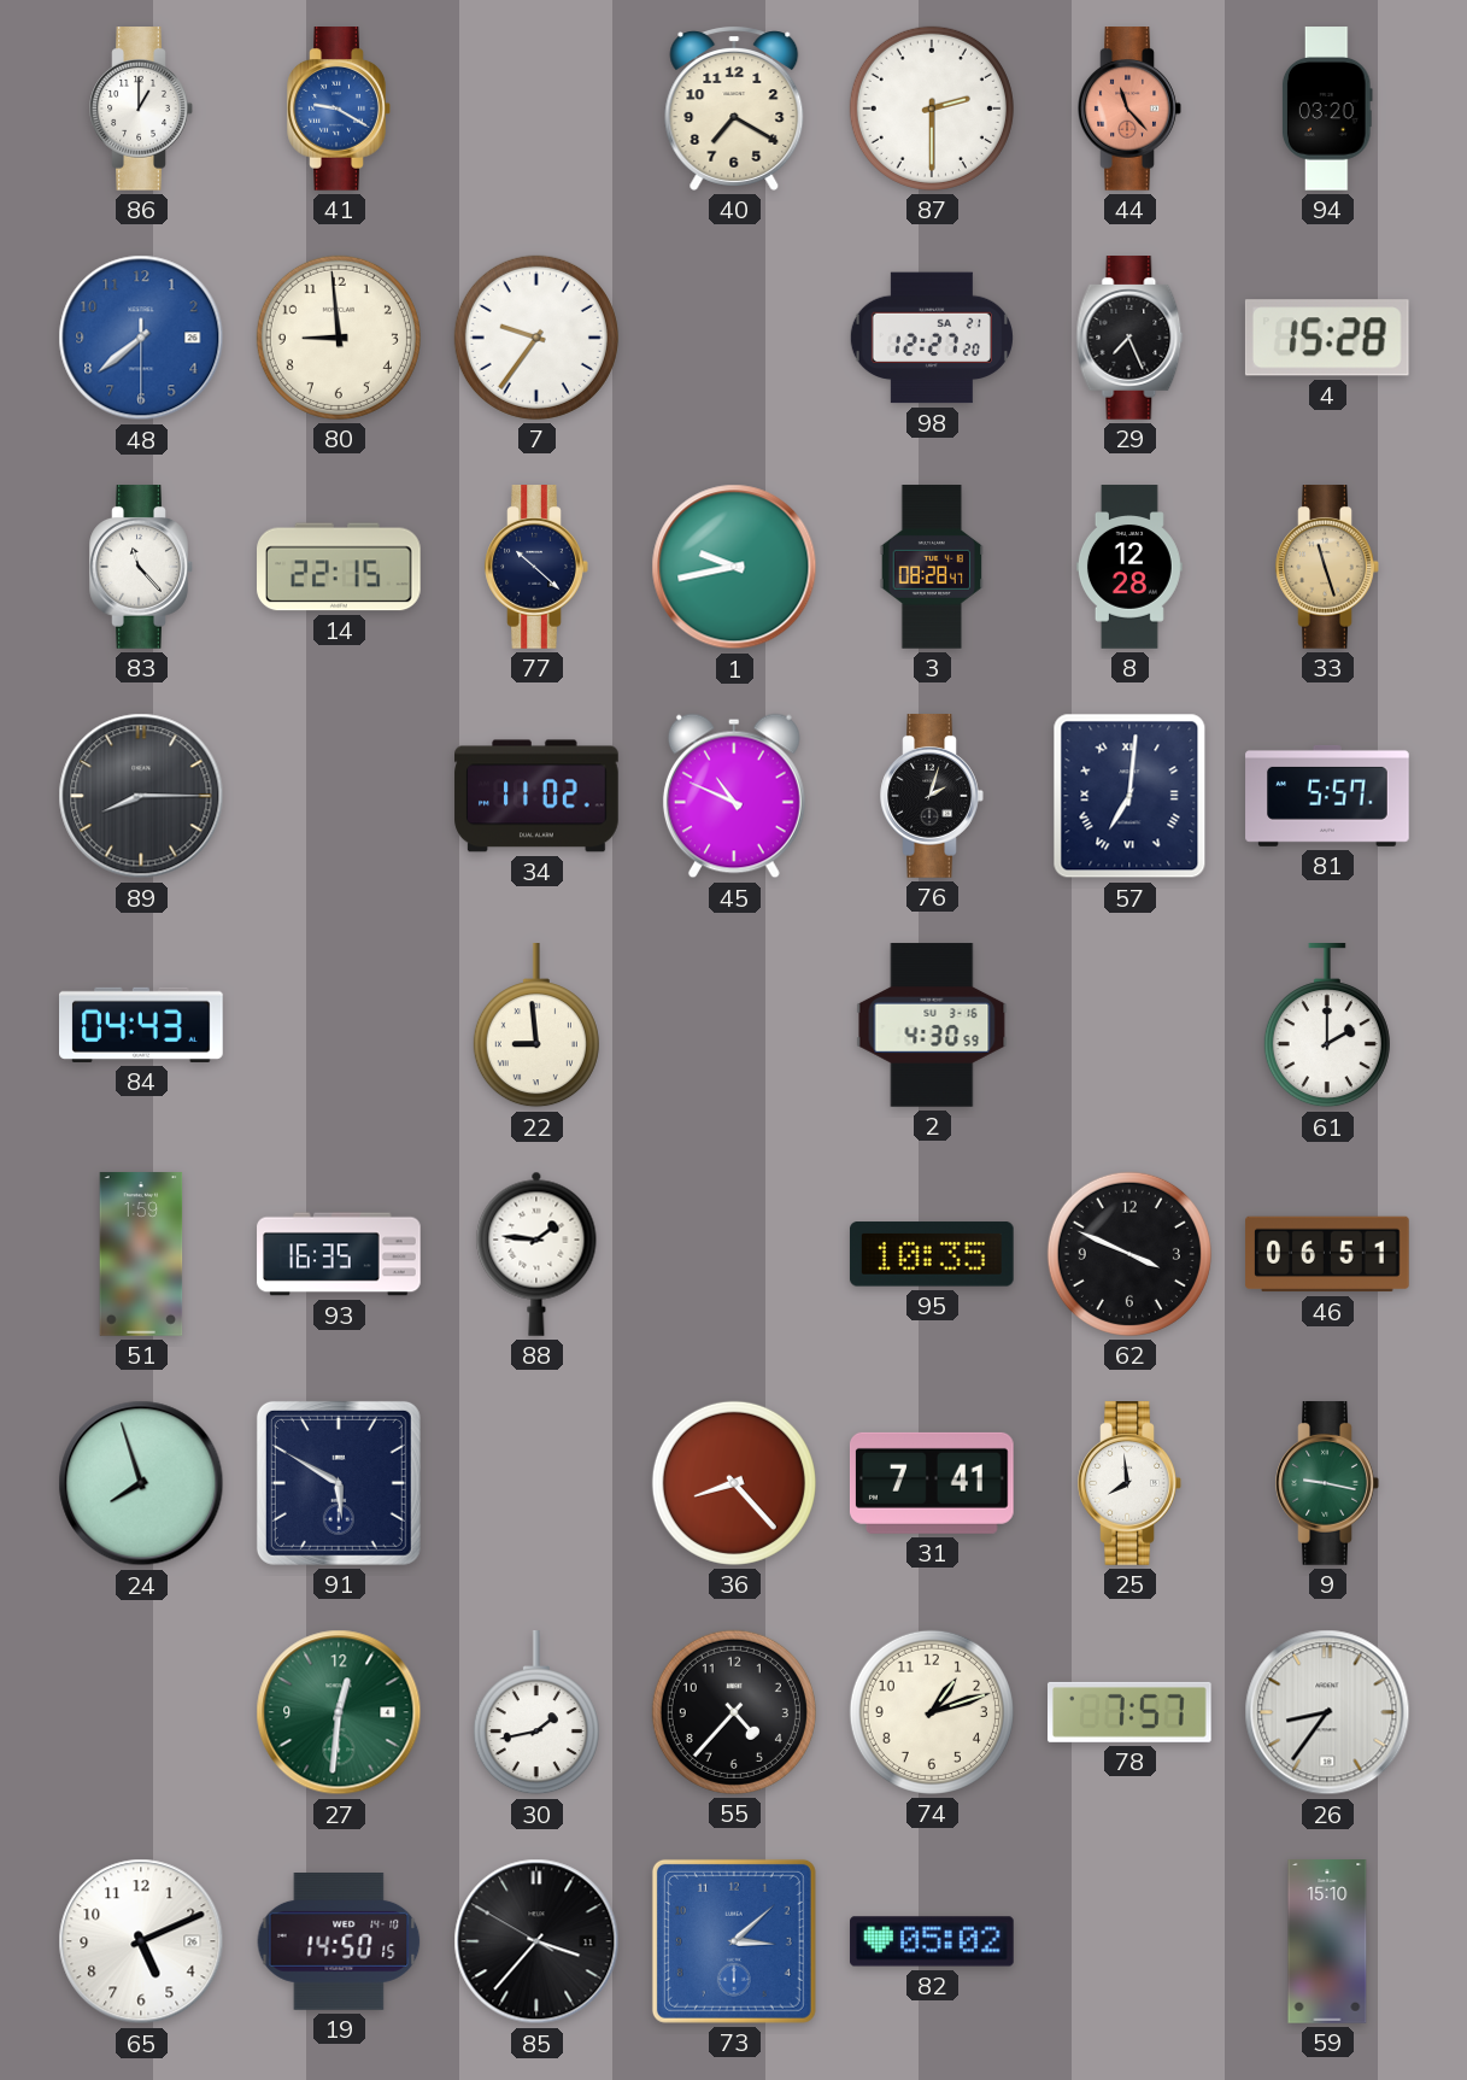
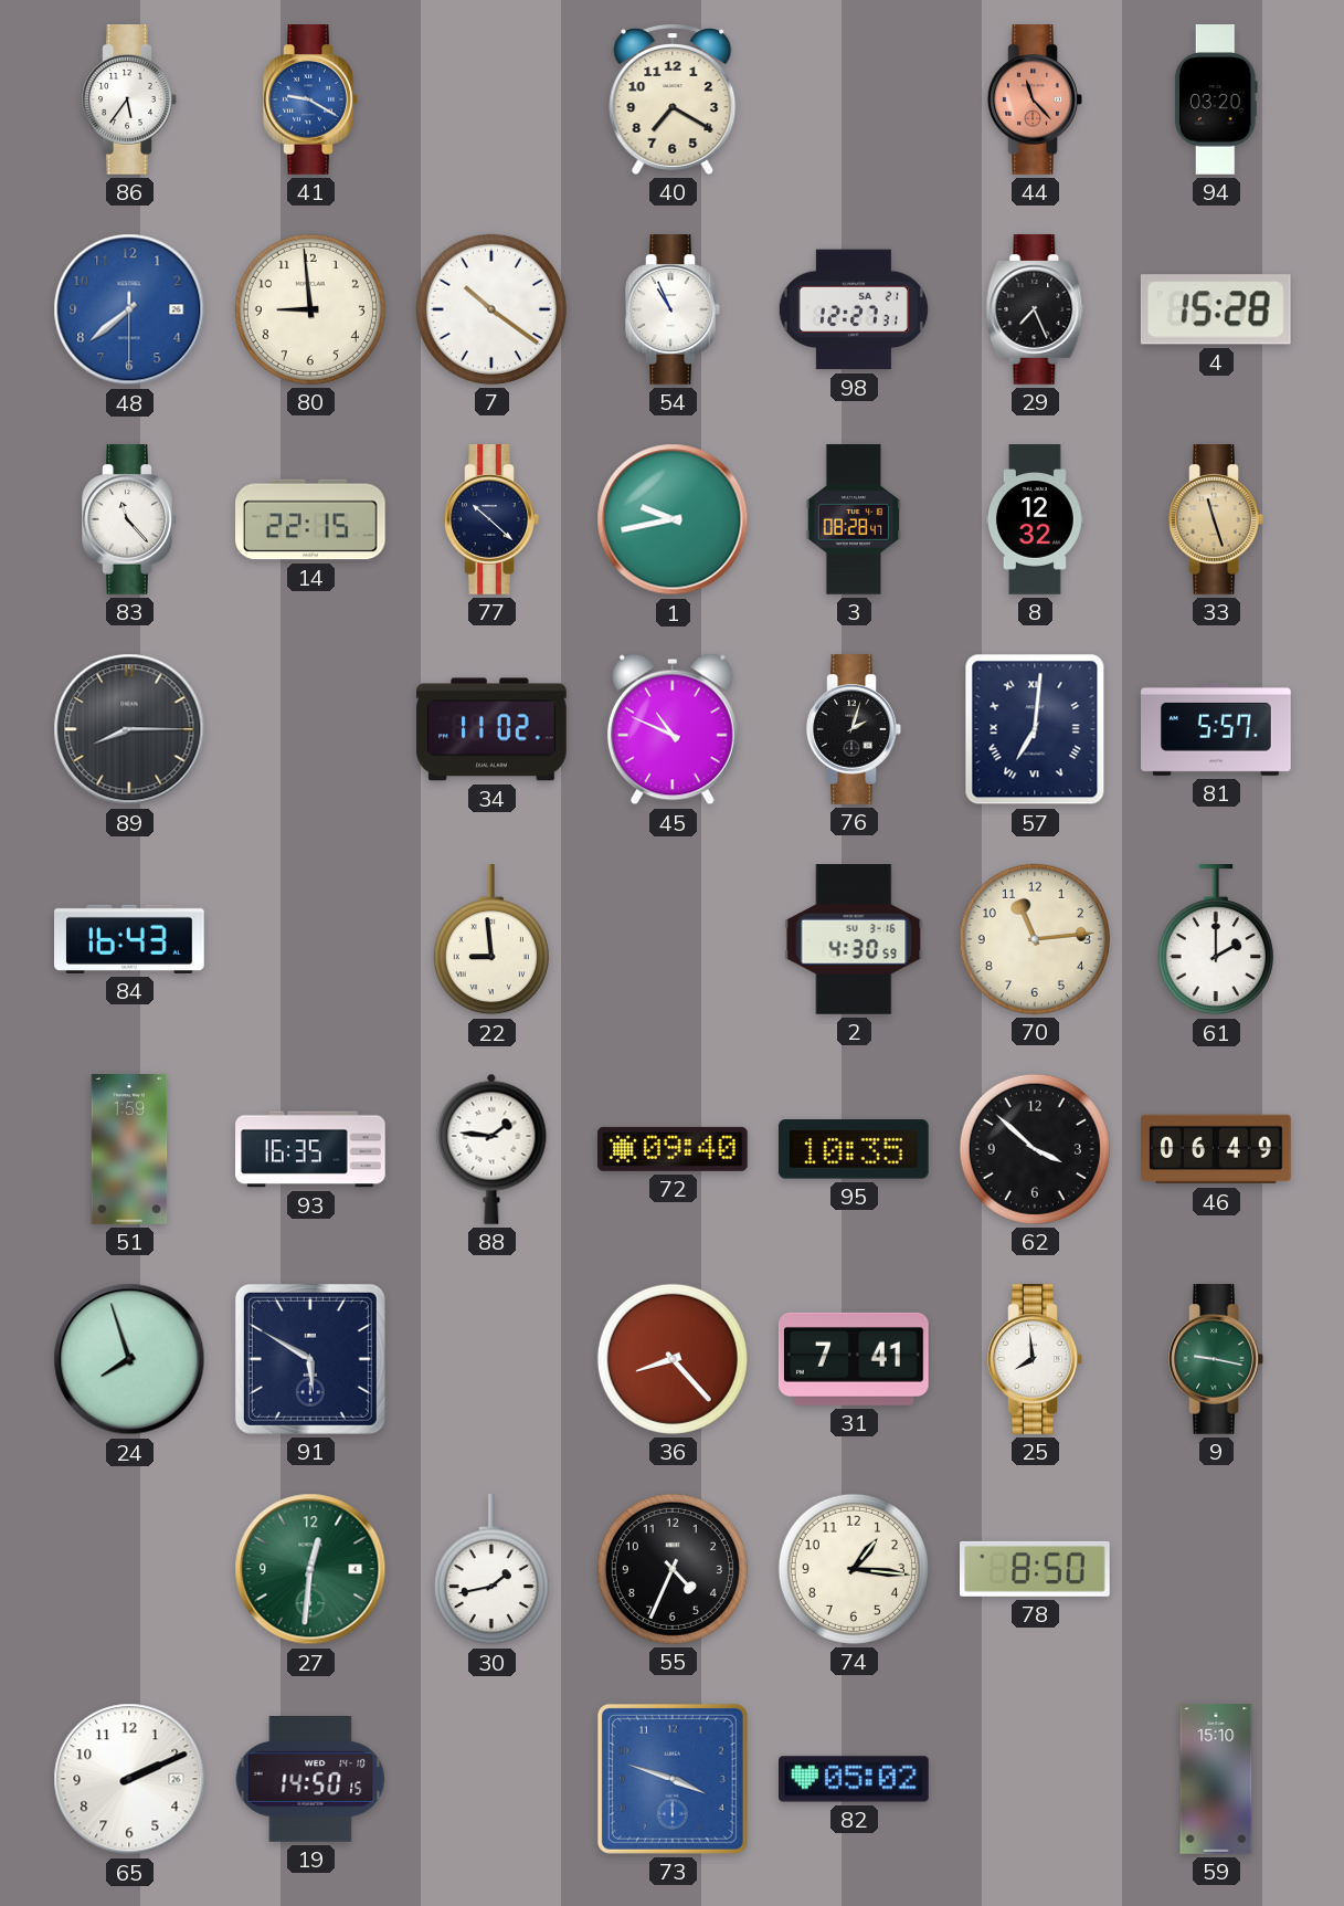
86: 1:00 -> 5:36 (129, 99)
87: 2:30 -> none (932, 109)
7: 9:36 -> 10:21 (491, 309)
54: none -> 10:56 (673, 309)
98: 12:27:20 -> 12:27:31 (854, 309)
8: 12:28 -> 12:32 (1035, 519)
84: 04:43 -> 16:43 (130, 939)
70: none -> 11:14 (1035, 939)
72: none -> 09:40 (674, 1149)
62: 3:49 -> 3:52 (1035, 1149)
46: 06:51 -> 06:49 (1216, 1149)
55: 4:37 -> 4:34 (673, 1569)
74: 1:12 -> 1:16 (854, 1569)
78: 7:57 -> 8:50 (1036, 1569)
26: 8:36 -> none (1327, 1712)
65: 5:11 -> 2:11 (129, 1779)
85: 3:36 -> none (536, 1941)
73: 3:08 -> 3:48 (673, 1779)
